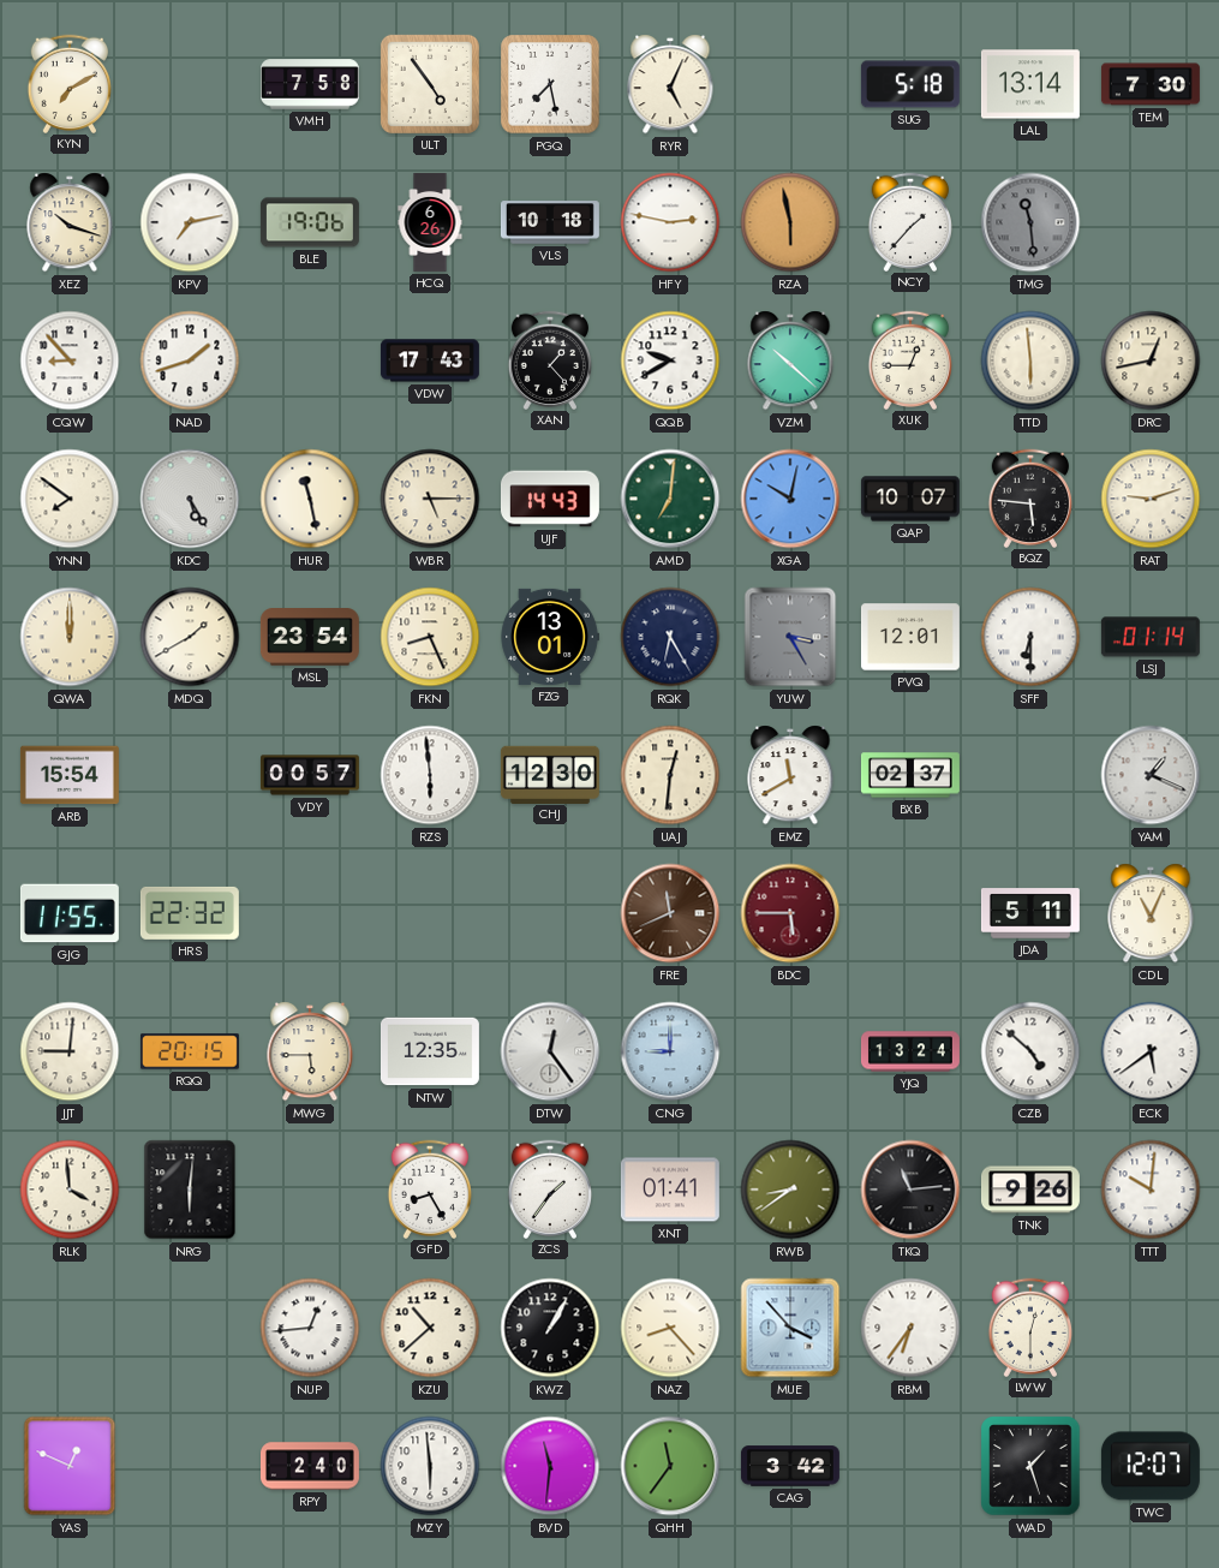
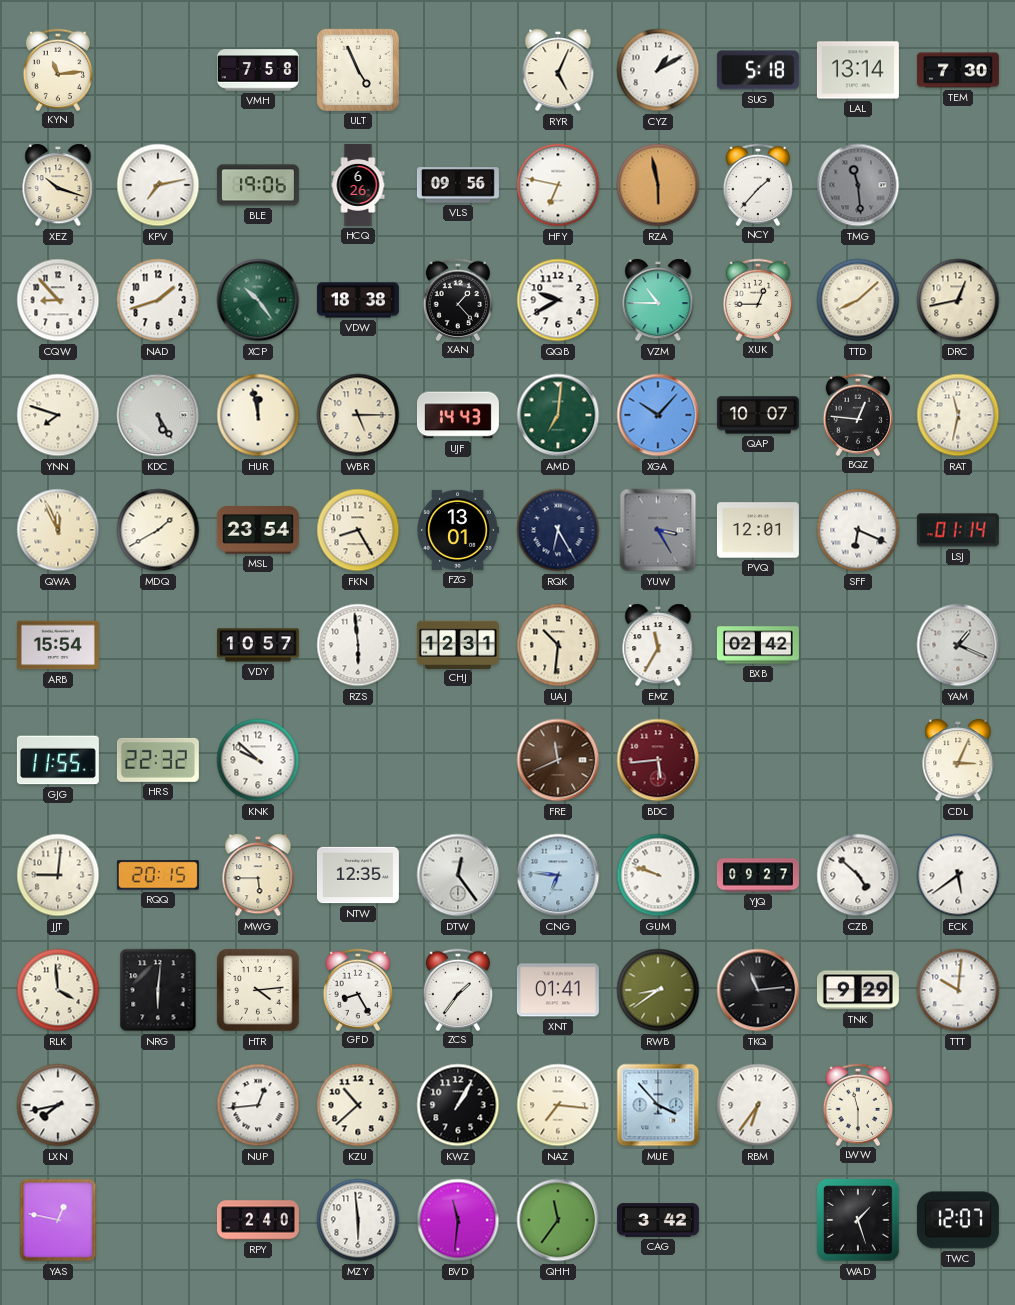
KYN: 7:10 -> 11:14 (57, 69)
ULT: 4:54 -> 4:56 (358, 70)
PGQ: 7:28 -> none (550, 84)
CYZ: none -> 1:10 (658, 70)
VLS: 10:18 -> 09:56 (458, 185)
HFY: 2:47 -> 6:47 (558, 185)
XCP: none -> 10:24 (258, 300)
VDW: 17:43 -> 18:38 (358, 300)
VZM: 10:22 -> 10:45 (658, 300)
TTD: 5:59 -> 8:08 (858, 300)
YNN: 7:51 -> 7:48 (58, 415)
HUR: 11:28 -> 11:58 (258, 415)
XGA: 10:02 -> 10:07 (658, 415)
BQZ: 5:46 -> 12:46 (857, 414)
RAT: 9:12 -> 11:32 (958, 415)
QWA: 12:00 -> 11:56 (58, 530)
FKN: 8:26 -> 8:25 (358, 530)
SFF: 6:30 -> 6:19 (858, 530)
VDY: 00:57 -> 10:57 (258, 645)
CHJ: 12:30 -> 12:31 (458, 644)
UAJ: 12:31 -> 10:31 (558, 645)
EMZ: 11:40 -> 11:35 (658, 645)
BXB: 02:37 -> 02:42 (758, 645)
KNK: none -> 9:52 (258, 760)
BDC: 5:45 -> 5:44 (658, 760)
JDA: 5:11 -> none (1030, 913)
CDL: 11:04 -> 3:04 (958, 760)
CNG: 9:00 -> 6:46 (558, 875)
GUM: none -> 9:48 (658, 875)
YJQ: 13:24 -> 09:27 (758, 875)
HTR: none -> 4:14 (258, 990)
TNK: 9:26 -> 9:29 (858, 990)
LXN: none -> 7:43 (58, 1105)
NAZ: 8:23 -> 7:16 (558, 1105)
LWW: 12:30 -> 11:30 (857, 1104)
YAS: 12:49 -> 12:47 (58, 1220)
